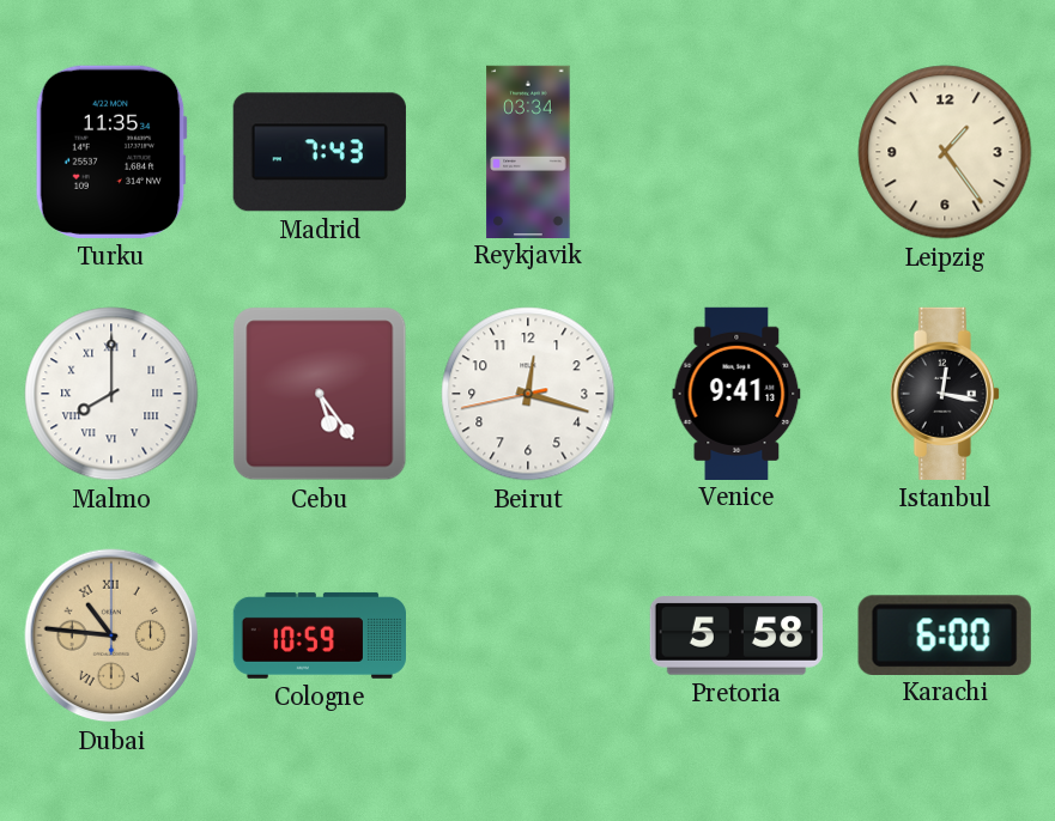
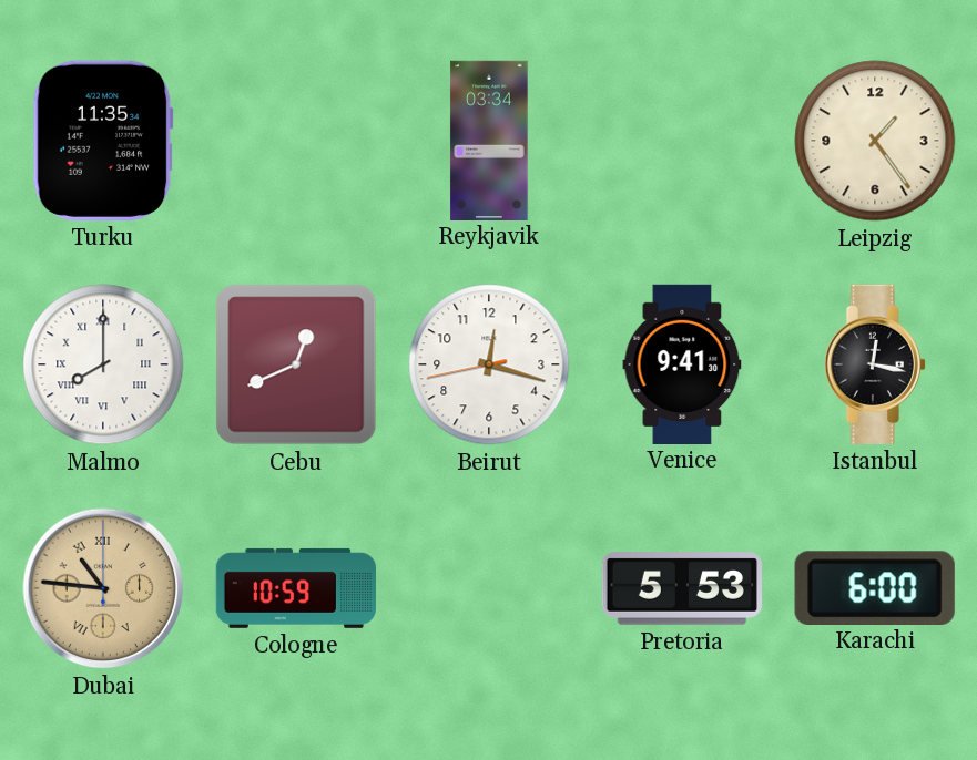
Madrid: 7:43 -> none (320, 152)
Cebu: 5:24 -> 12:41 (296, 364)
Venice: 9:41:13 -> 9:41:30 (682, 363)
Pretoria: 5:58 -> 5:53 (682, 588)
